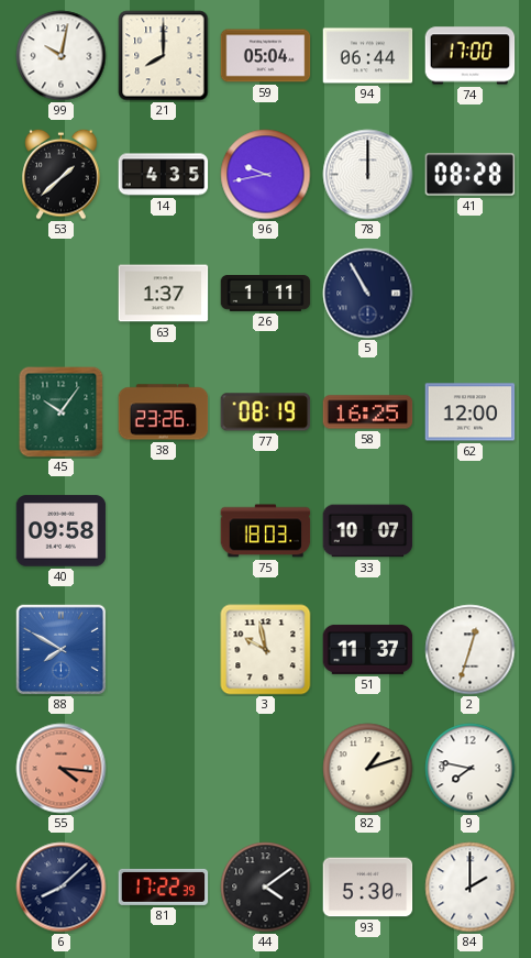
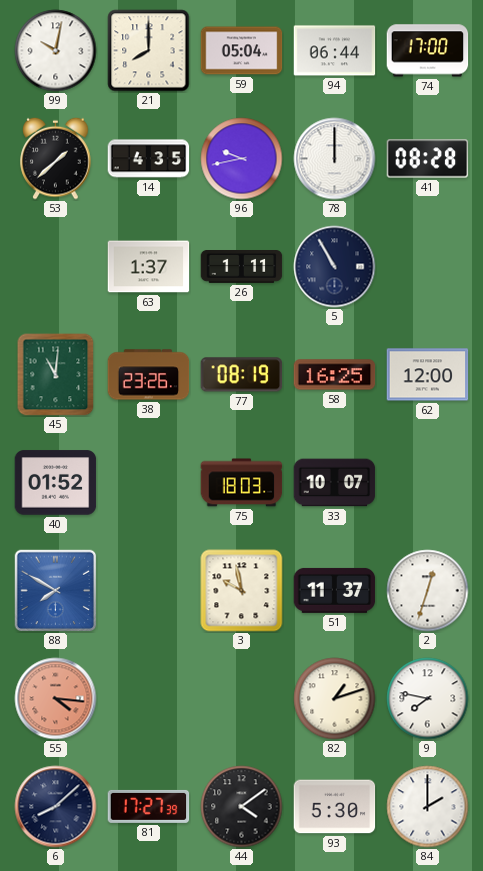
45: 10:06 -> 11:01 (56, 375)
40: 09:58 -> 01:52 (56, 483)
81: 17:22 -> 17:27 (149, 806)
